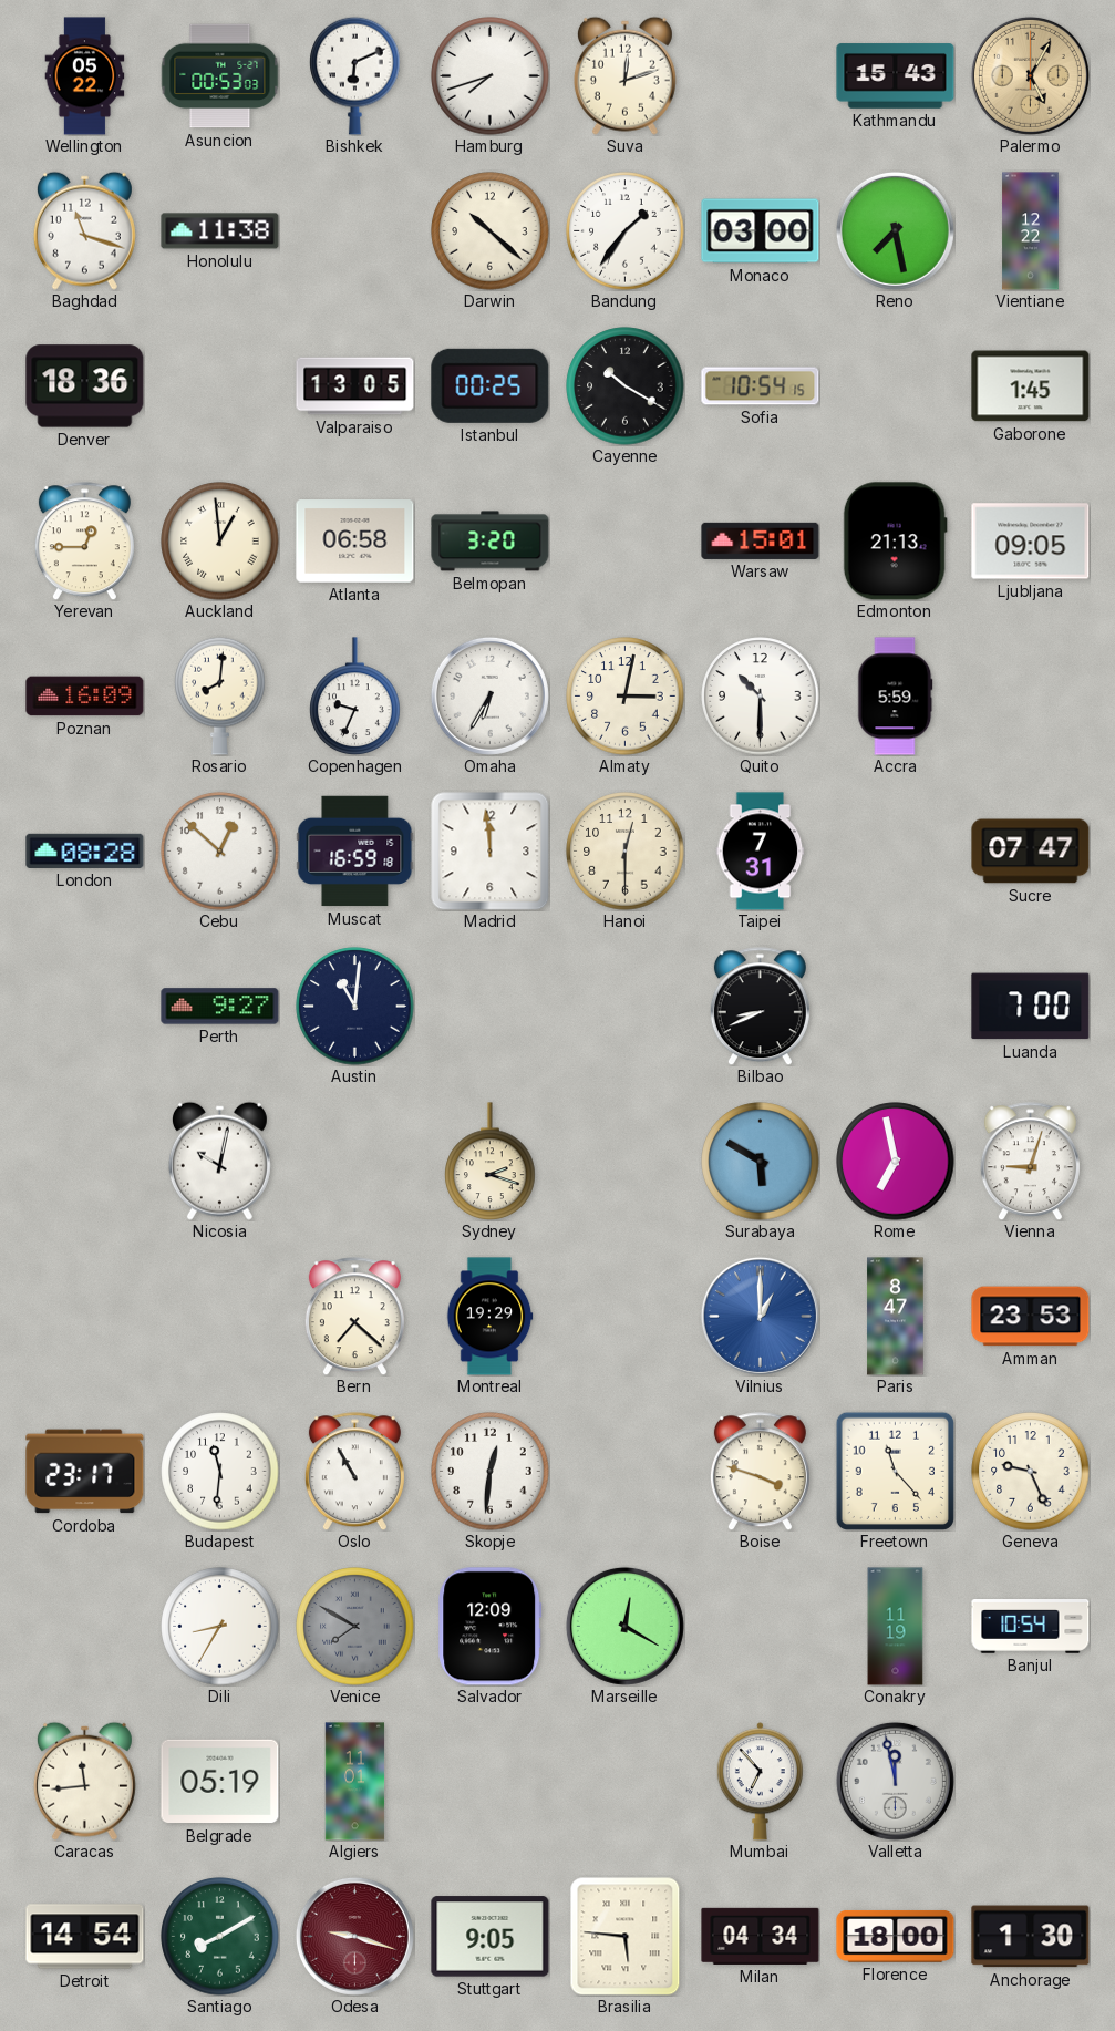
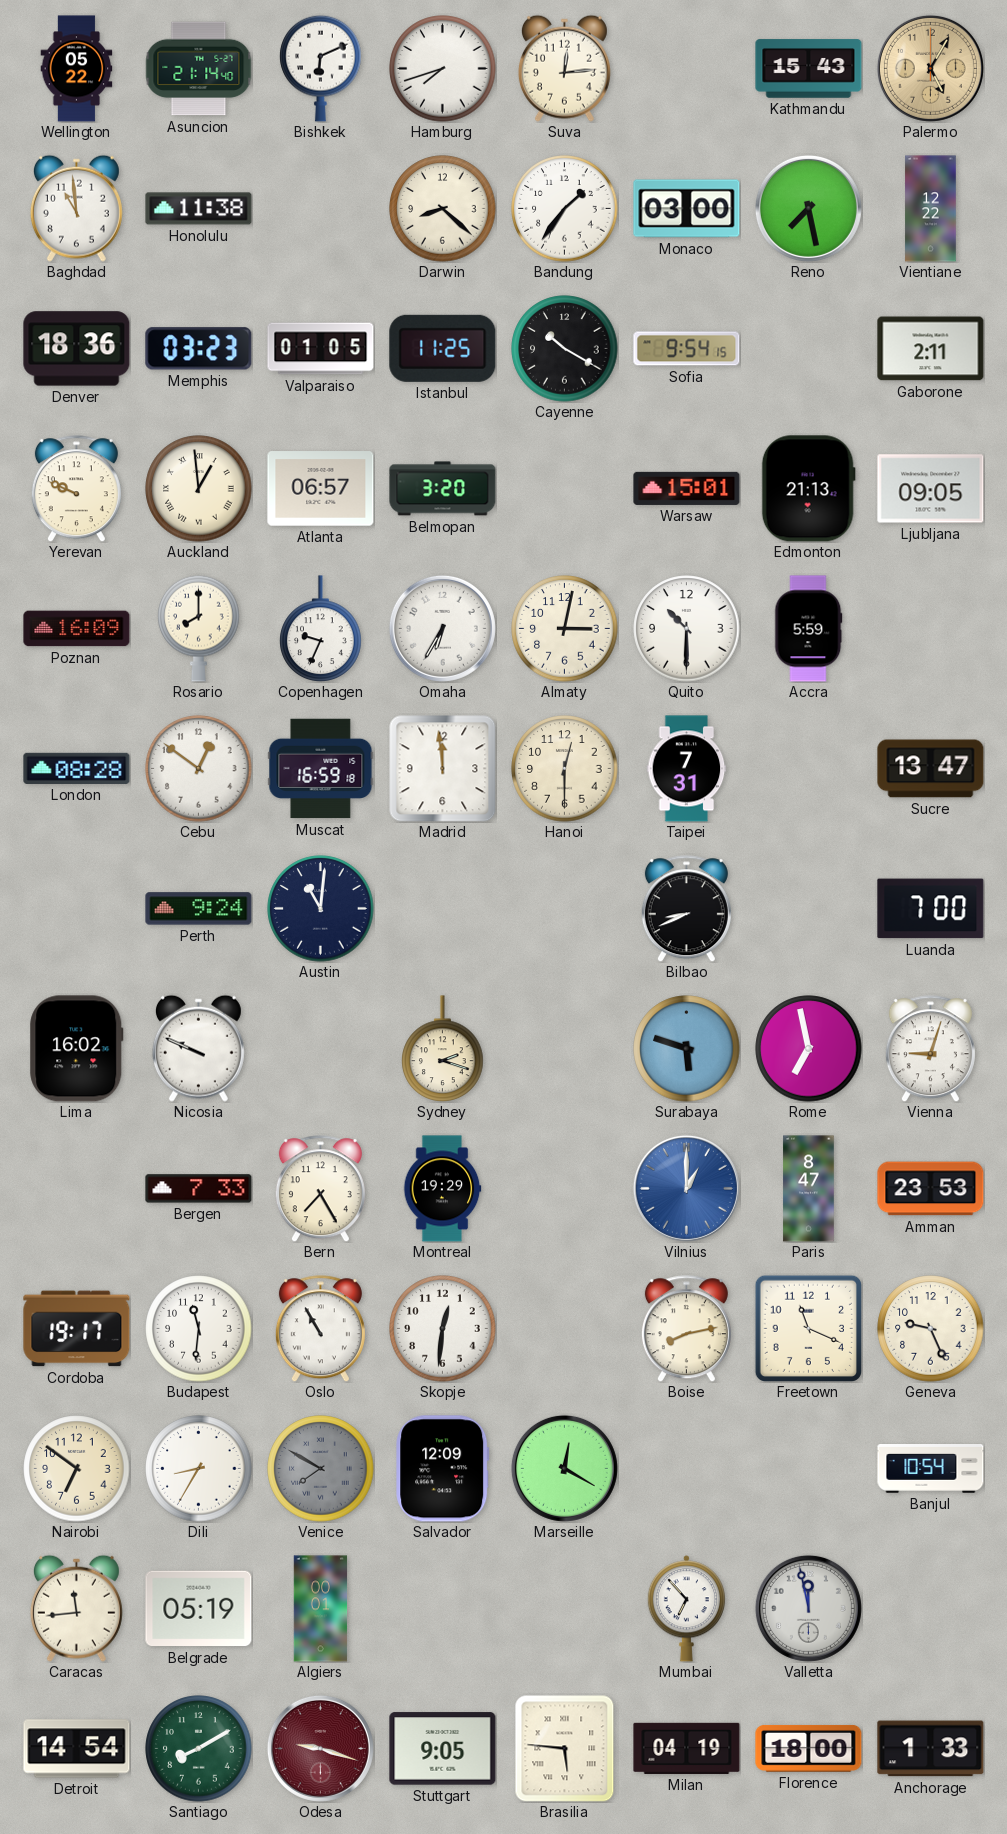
Asuncion: 00:53 -> 21:14 (199, 69)
Suva: 12:12 -> 12:14 (564, 68)
Baghdad: 11:18 -> 10:59 (76, 208)
Darwin: 10:22 -> 8:22 (443, 209)
Memphis: none -> 03:23 (199, 349)
Valparaiso: 13:05 -> 01:05 (321, 349)
Istanbul: 00:25 -> 11:25 (443, 348)
Sofia: 10:54 -> 9:54 (687, 349)
Gaborone: 1:45 -> 2:11 (931, 349)
Yerevan: 12:45 -> 9:49 (76, 489)
Atlanta: 06:58 -> 06:57 (321, 489)
Rosario: 8:01 -> 8:00 (199, 628)
Cebu: 12:52 -> 12:51 (199, 769)
Sucre: 07:47 -> 13:47 (931, 769)
Perth: 9:27 -> 9:24 (199, 909)
Lima: none -> 16:02 (77, 1049)
Nicosia: 10:02 -> 9:49 (198, 1048)
Surabaya: 5:50 -> 5:48 (687, 1049)
Bergen: none -> 7:33 (199, 1189)
Bern: 7:22 -> 7:25 (320, 1189)
Cordoba: 23:17 -> 19:17 (77, 1329)
Boise: 3:48 -> 8:13 (686, 1329)
Freetown: 11:23 -> 11:19 (808, 1328)
Nairobi: none -> 6:51 (77, 1469)
Conakry: 11:19 -> none (896, 1627)
Algiers: 11:01 -> 00:01 (321, 1609)
Milan: 04:34 -> 04:19 (687, 1748)
Anchorage: 1:30 -> 1:33 (931, 1749)
